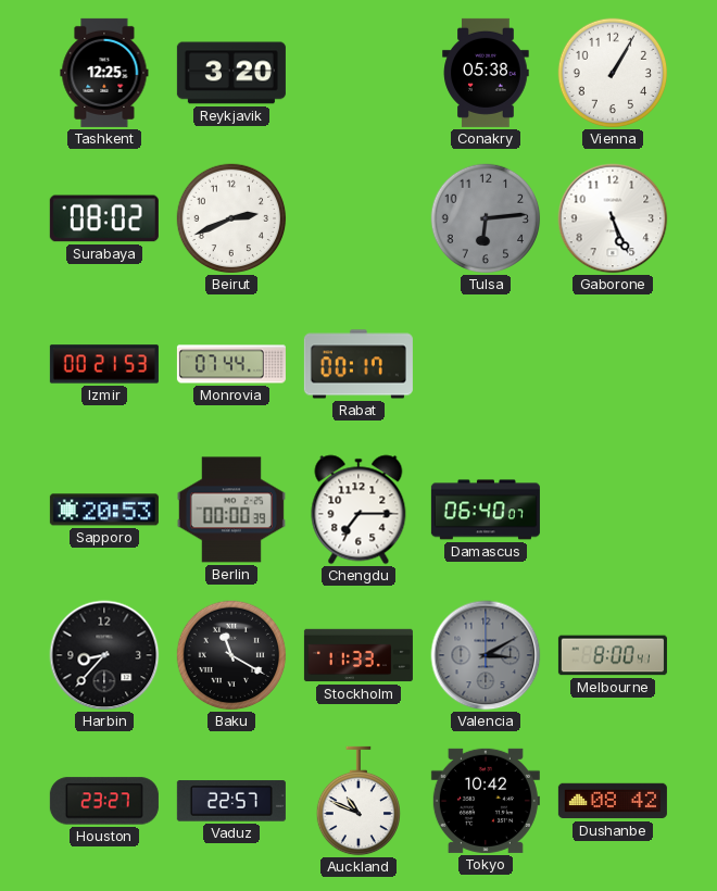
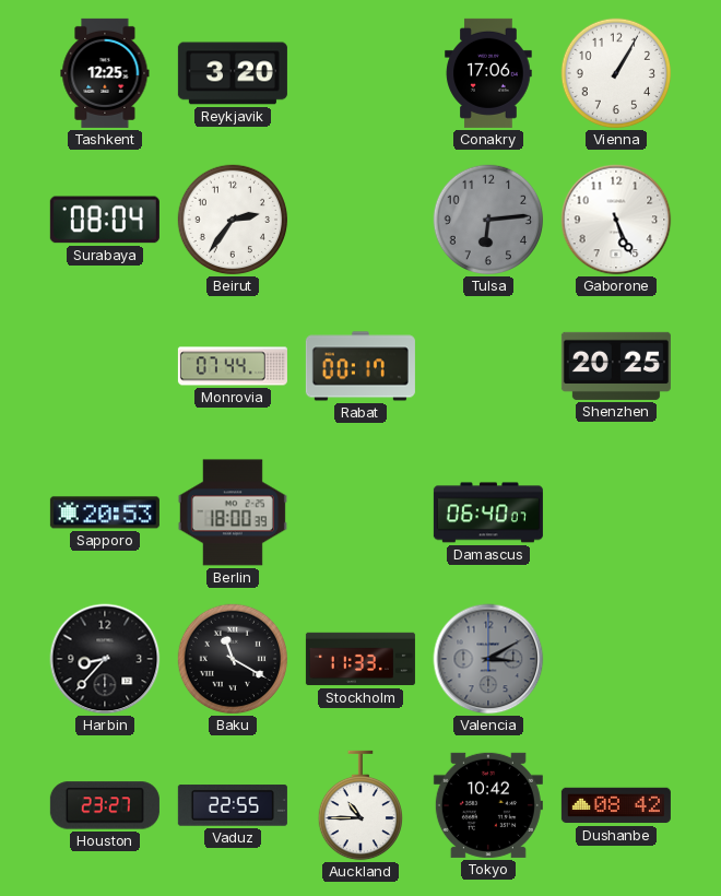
Conakry: 05:38 -> 17:06 (488, 73)
Surabaya: 08:02 -> 08:04 (105, 220)
Beirut: 2:41 -> 2:36 (233, 220)
Izmir: 00:21 -> none (104, 364)
Shenzhen: none -> 20:25 (616, 366)
Berlin: 00:00 -> 18:00 (233, 512)
Chengdu: 7:15 -> none (358, 510)
Melbourne: 8:00 -> none (613, 655)
Vaduz: 22:57 -> 22:55 (233, 805)
Auckland: 10:49 -> 10:45 (359, 805)
